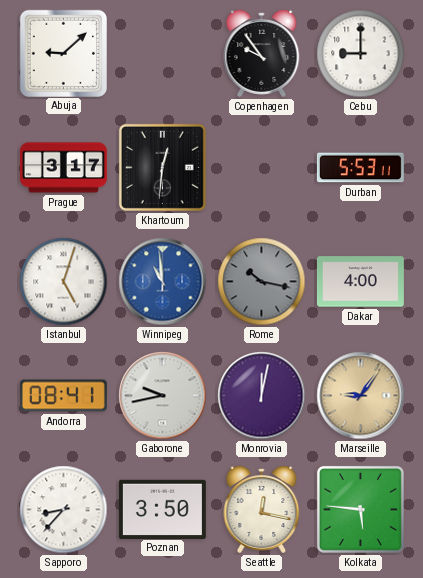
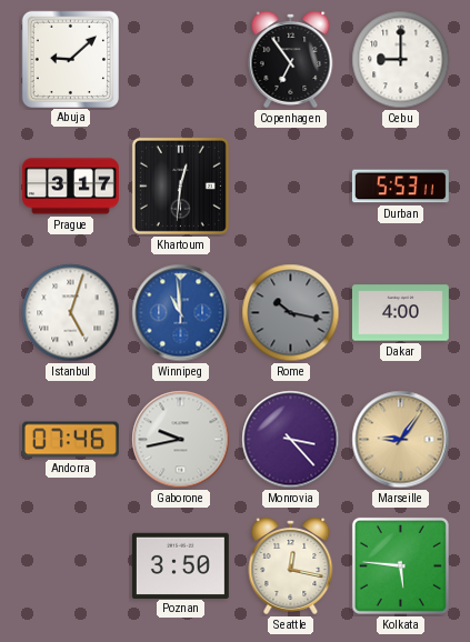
Copenhagen: 9:54 -> 6:54 (291, 59)
Andorra: 08:41 -> 07:46 (70, 440)
Monrovia: 12:02 -> 3:23 (291, 440)
Sapporo: 8:37 -> none (64, 510)
